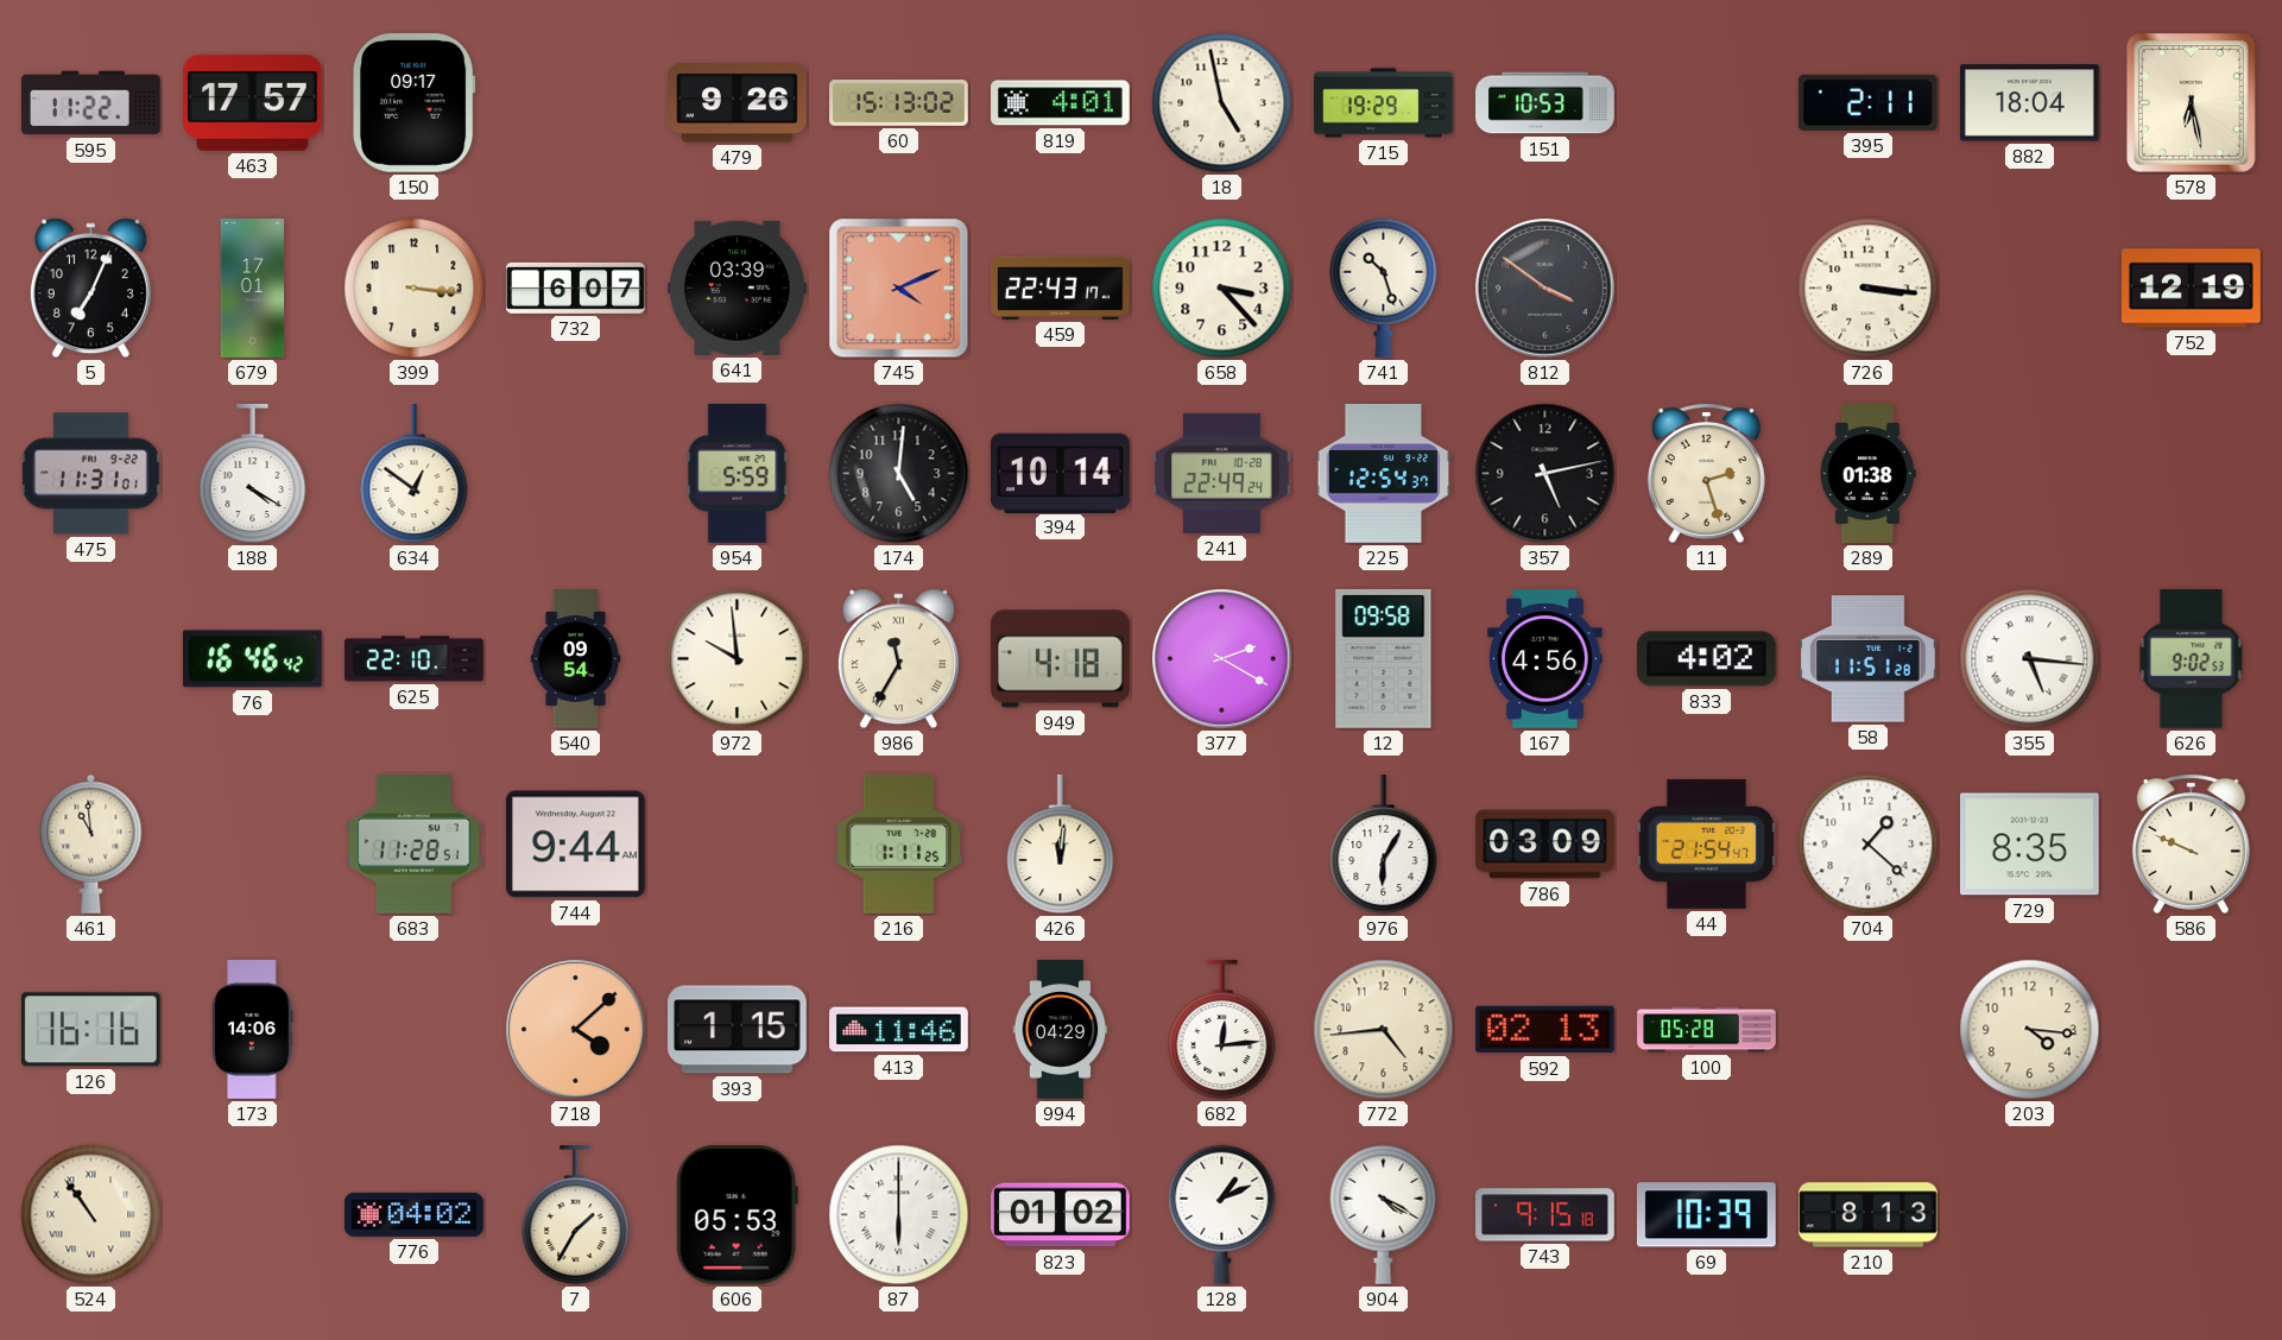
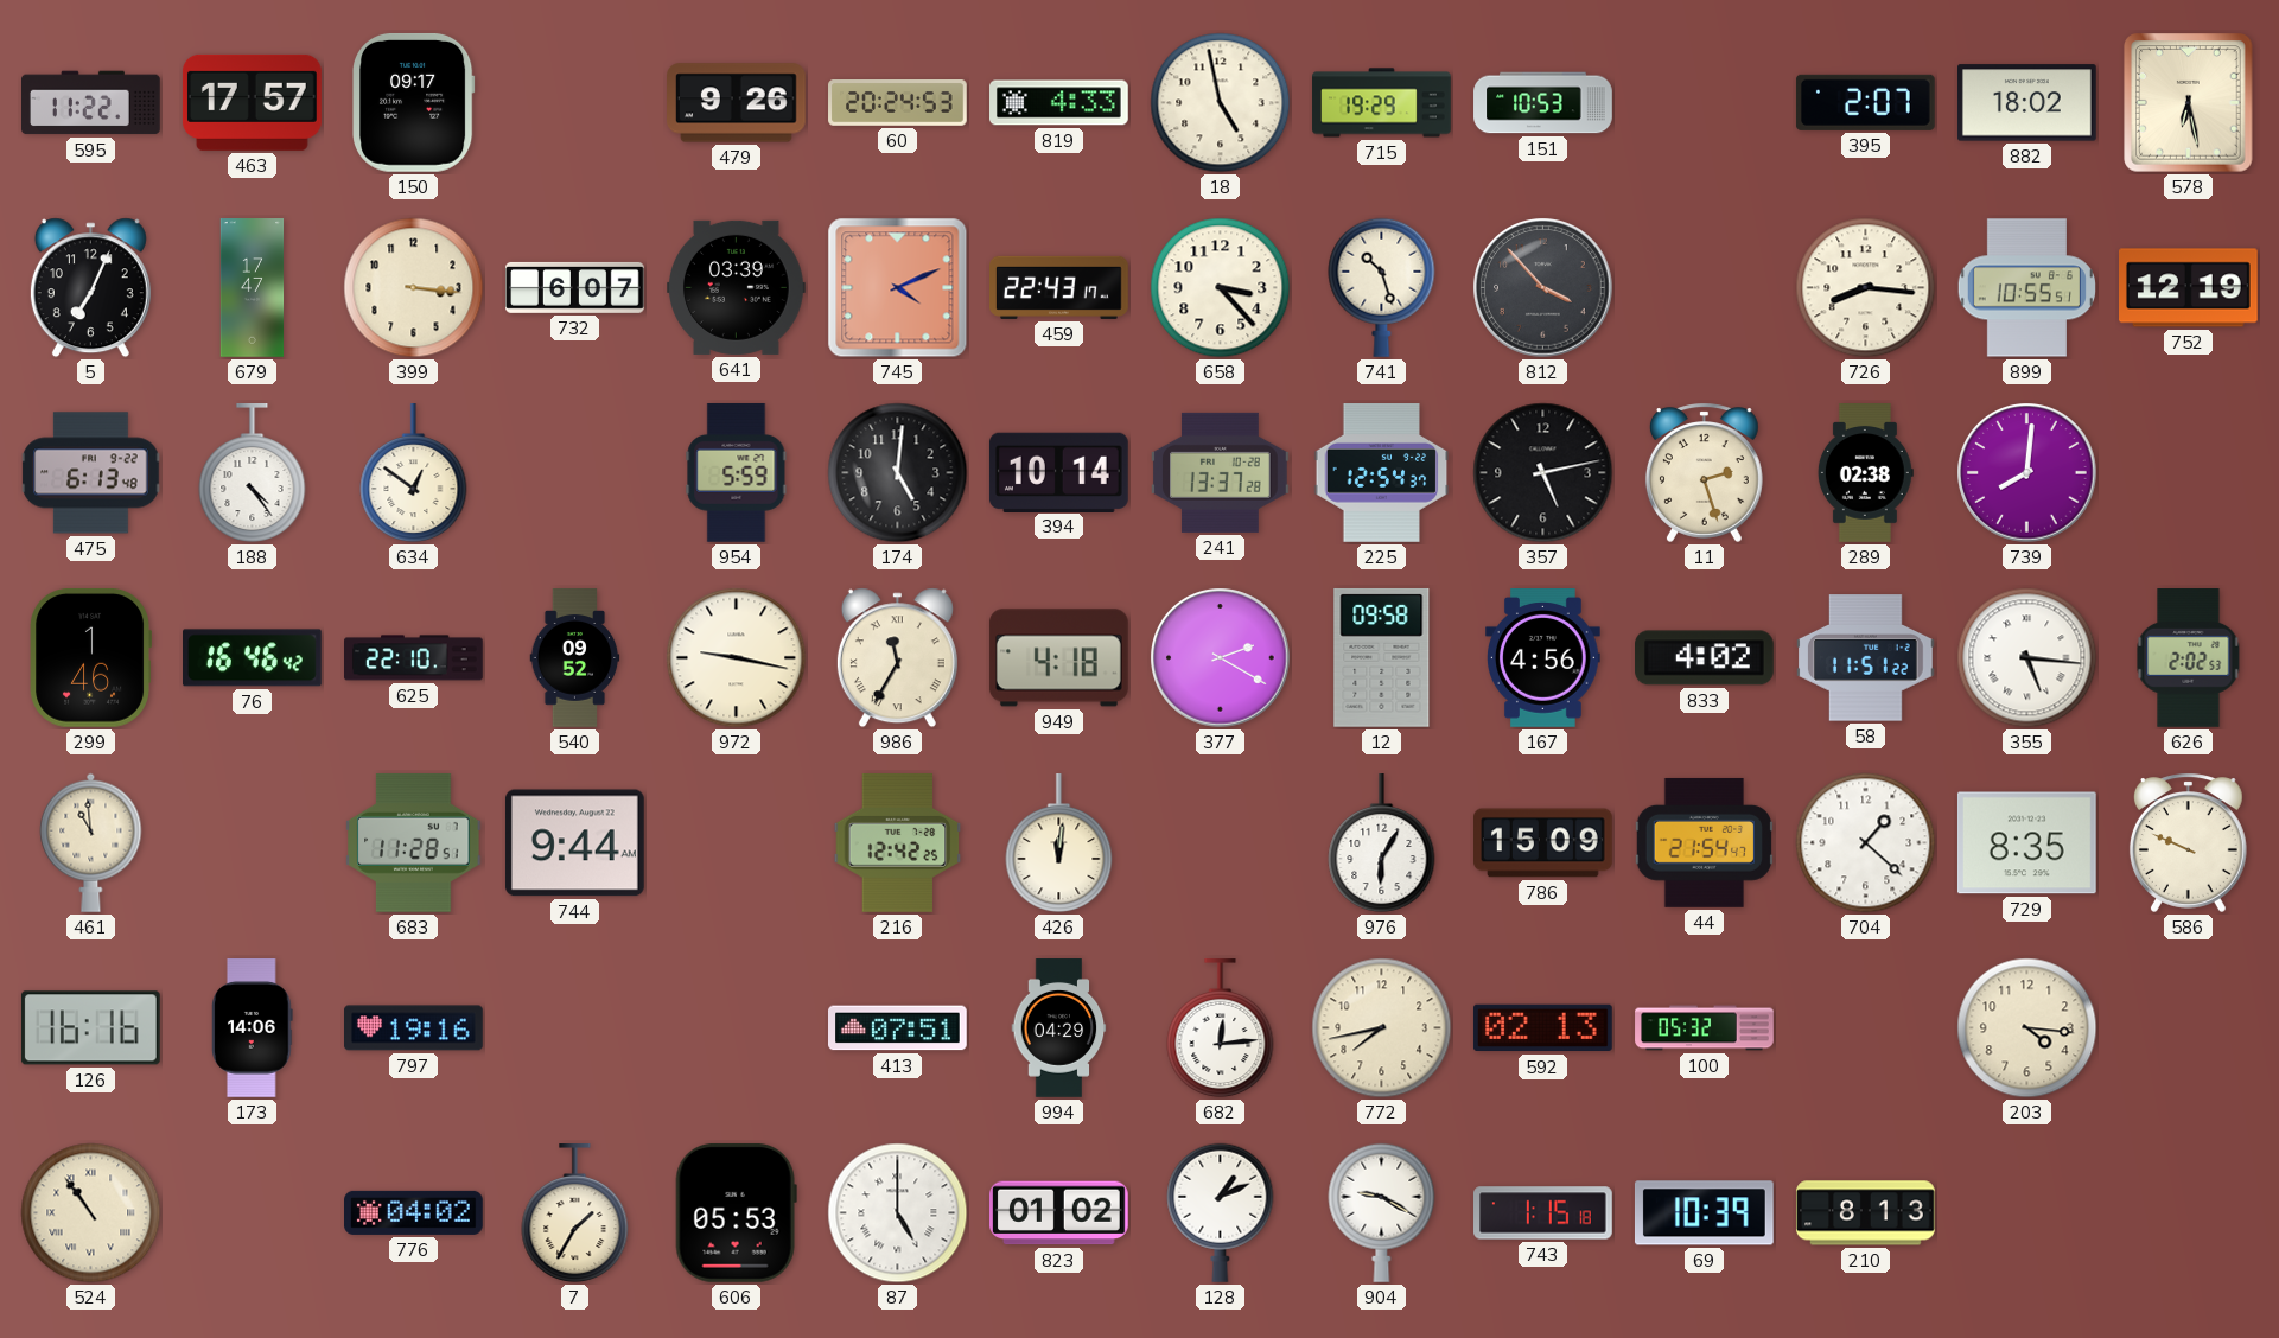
60: 15:13 -> 20:24 (898, 103)
819: 4:01 -> 4:33 (1059, 103)
395: 2:11 -> 2:07 (1865, 102)
882: 18:04 -> 18:02 (2027, 103)
679: 17:01 -> 17:47 (253, 288)
812: 3:51 -> 3:53 (1543, 288)
726: 3:16 -> 8:16 (1866, 288)
899: none -> 10:55 (2026, 288)
475: 11:31 -> 6:13 (91, 473)
188: 4:20 -> 4:24 (253, 474)
241: 22:49 -> 13:37 (1221, 472)
289: 01:38 -> 02:38 (1865, 473)
739: none -> 8:01 (2027, 473)
299: none -> 1:46 (90, 657)
540: 09:54 -> 09:52 (575, 658)
972: 9:59 -> 9:17 (737, 658)
58: 11:51:28 -> 11:51:22 (1866, 658)
626: 9:02 -> 2:02 (2189, 658)
216: 1:11 -> 12:42 (898, 842)
786: 03:09 -> 15:09 (1543, 843)
797: none -> 19:16 (414, 1028)
718: 4:08 -> none (576, 1030)
393: 1:15 -> none (738, 1030)
413: 11:46 -> 07:51 (898, 1028)
772: 4:44 -> 7:43 (1382, 1028)
100: 05:28 -> 05:32 (1705, 1028)
87: 6:00 -> 5:00 (898, 1213)
904: 4:20 -> 9:20 (1382, 1212)
743: 9:15 -> 1:15 (1543, 1213)
